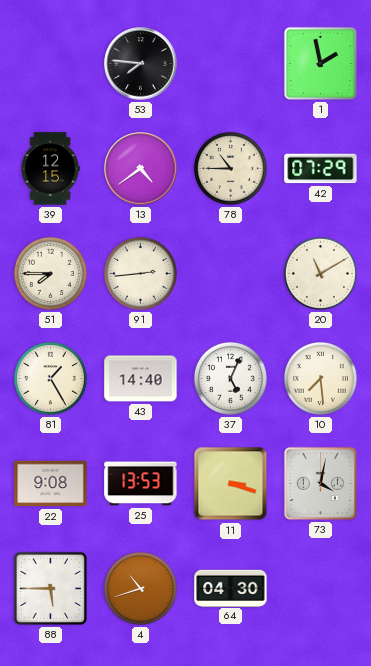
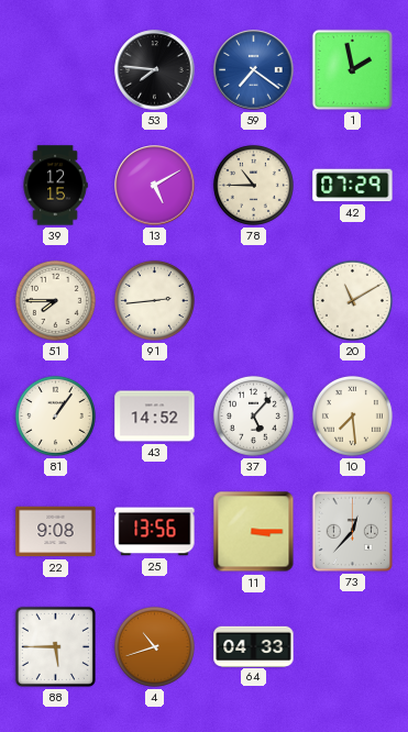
59: none -> 7:21 (254, 70)
13: 4:39 -> 5:10 (155, 186)
81: 1:25 -> 1:06 (55, 415)
43: 14:40 -> 14:52 (155, 417)
37: 5:04 -> 5:07 (253, 415)
25: 13:53 -> 13:56 (155, 532)
11: 3:18 -> 3:15 (254, 532)
73: 4:02 -> 12:37 (352, 531)
64: 04:30 -> 04:33 (254, 646)
